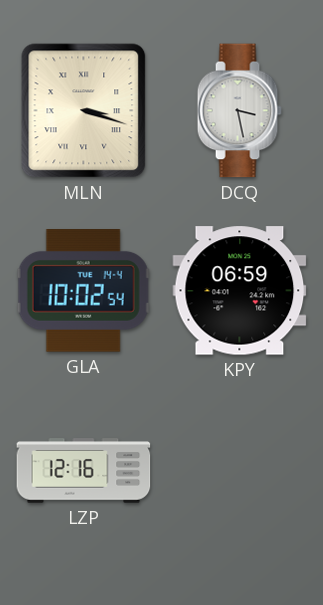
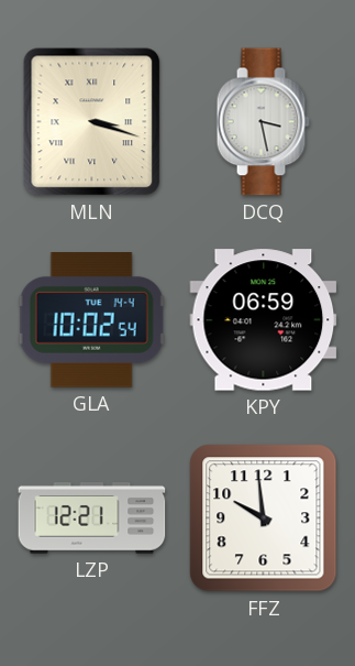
LZP: 12:16 -> 12:21 (92, 518)
FFZ: none -> 9:59 (264, 518)
